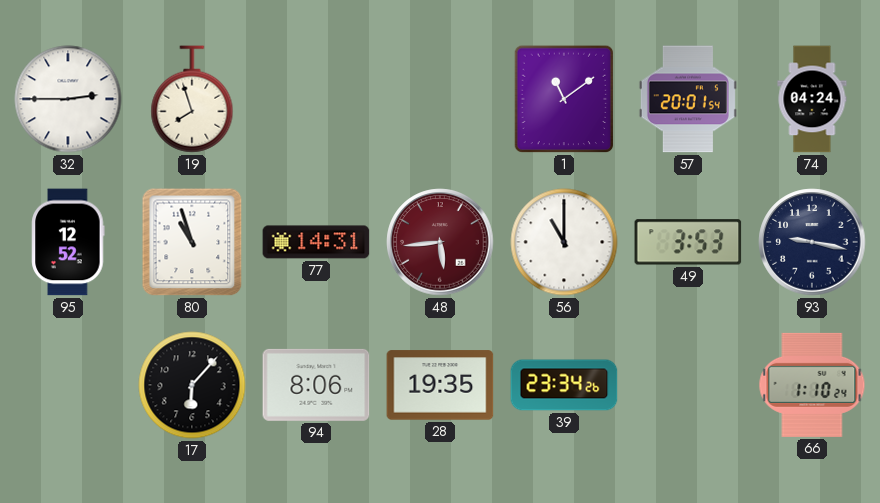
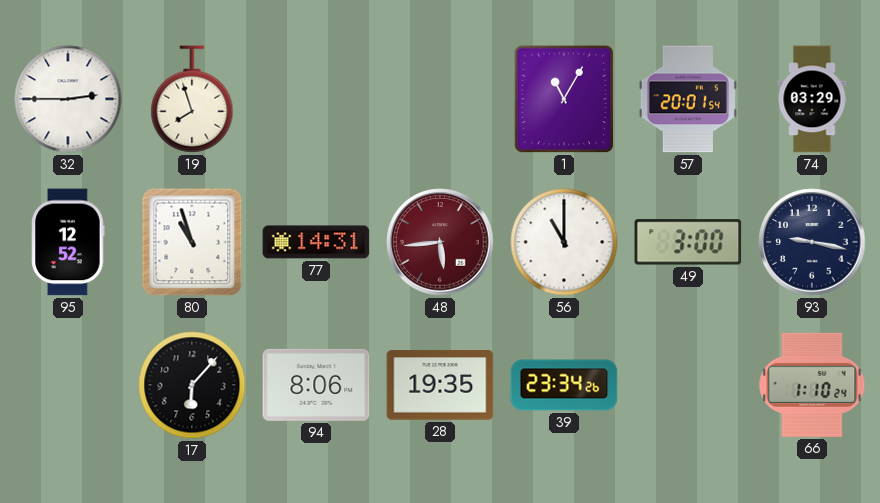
1: 11:09 -> 11:05 (564, 99)
74: 04:24 -> 03:29 (812, 99)
49: 3:53 -> 3:00 (688, 242)
